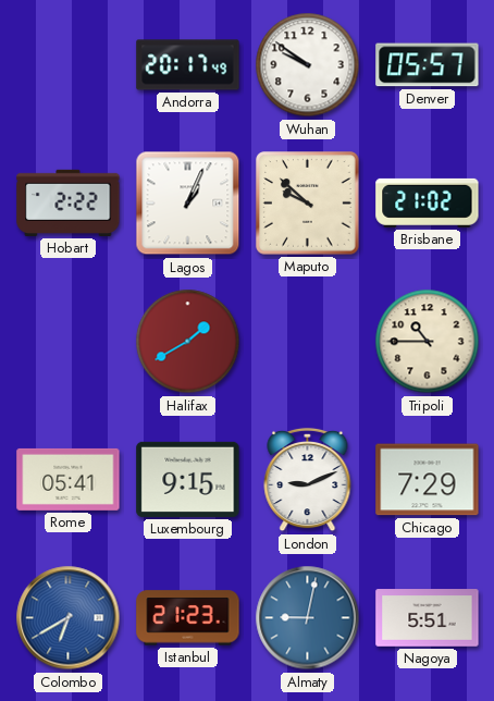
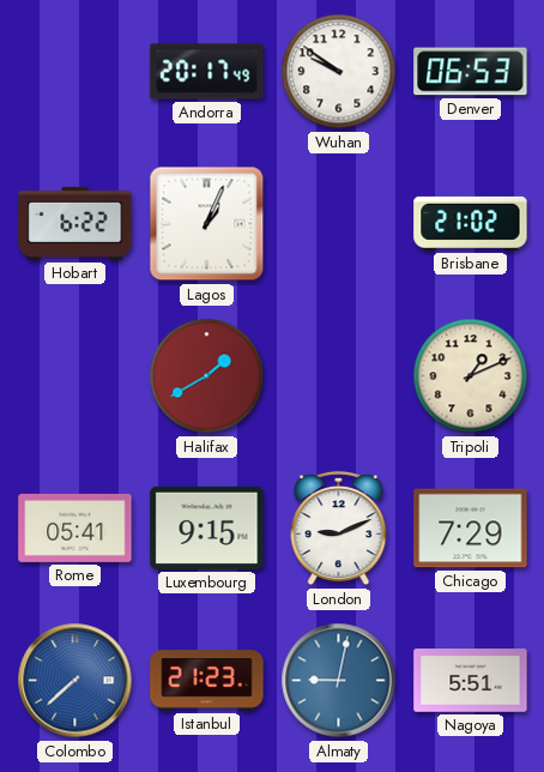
Denver: 05:57 -> 06:53 (471, 72)
Hobart: 2:22 -> 6:22 (75, 223)
Maputo: 9:52 -> none (308, 204)
Tripoli: 10:45 -> 1:11 (471, 376)
Colombo: 6:40 -> 7:38 (75, 681)
